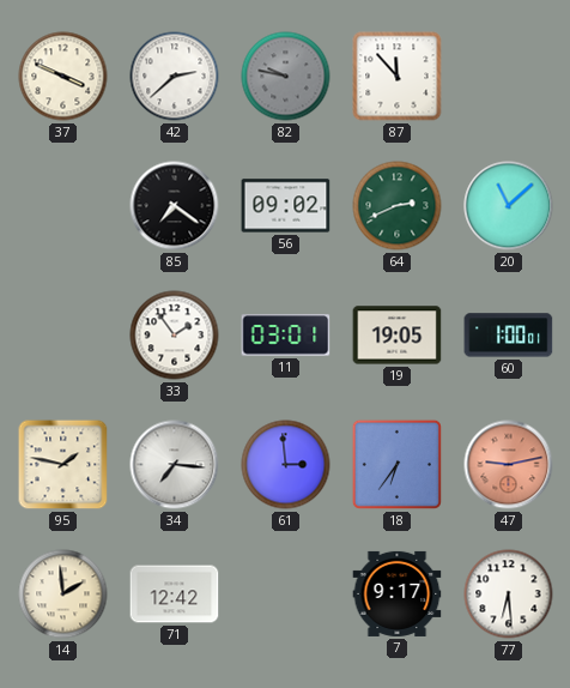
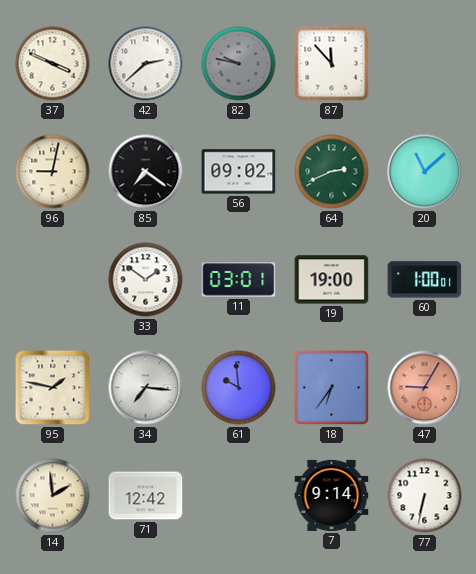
96: none -> 9:02 (53, 172)
33: 1:54 -> 1:51 (146, 280)
19: 19:05 -> 19:00 (332, 280)
61: 2:59 -> 9:59 (239, 388)
47: 9:13 -> 9:05 (425, 388)
7: 9:17 -> 9:14 (332, 495)
77: 6:29 -> 6:32 (425, 496)
